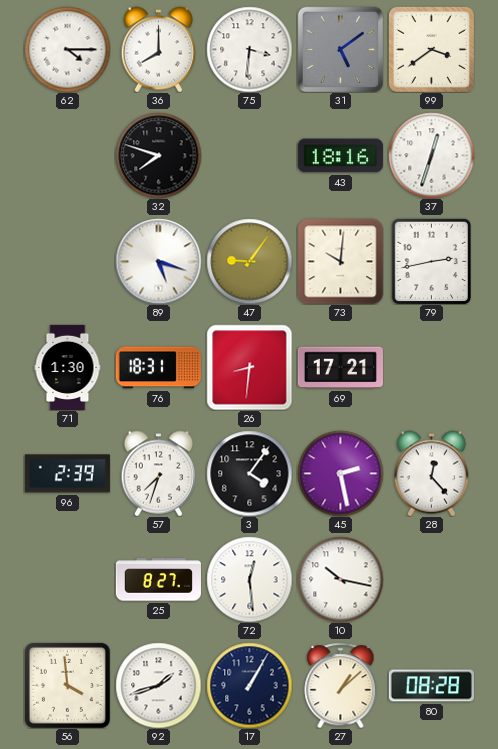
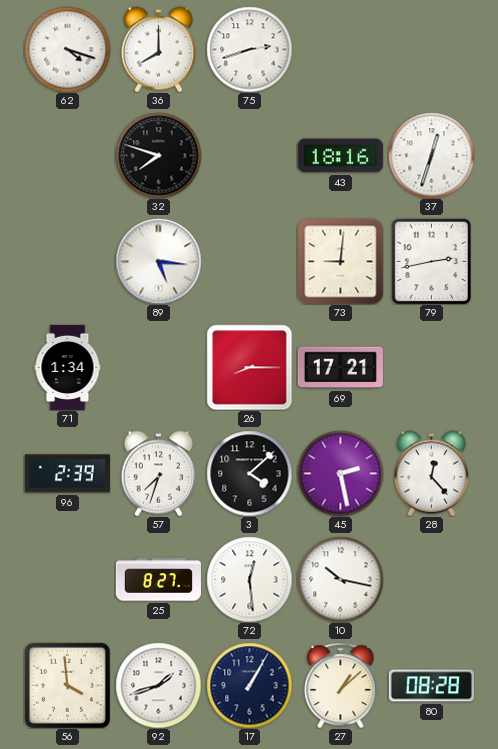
62: 4:15 -> 4:18 (67, 49)
75: 3:31 -> 2:42 (249, 49)
31: 5:09 -> none (340, 49)
99: 3:39 -> none (431, 49)
89: 5:18 -> 5:16 (158, 261)
47: 9:06 -> none (249, 261)
73: 10:01 -> 9:01 (340, 261)
71: 1:30 -> 1:34 (68, 367)
76: 18:31 -> none (158, 368)
26: 8:31 -> 8:15 (249, 367)
3: 4:06 -> 4:08 (249, 473)
